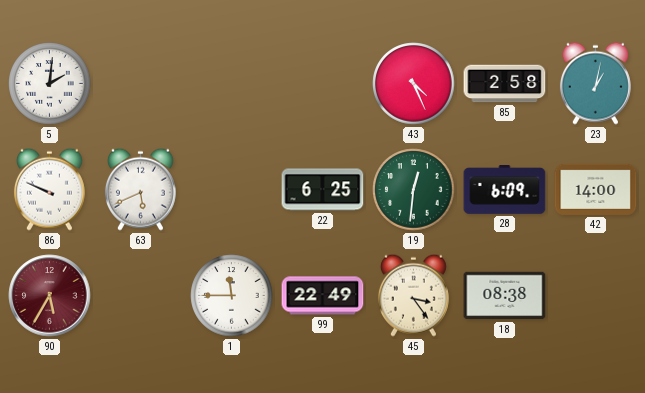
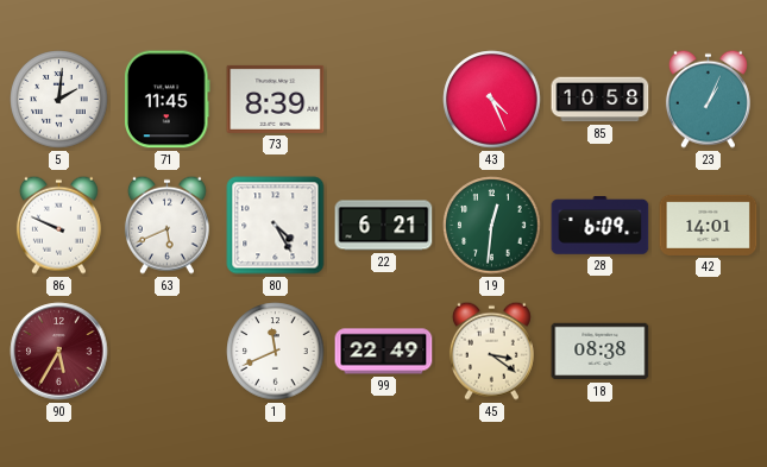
71: none -> 11:45 (168, 100)
73: none -> 8:39 (276, 99)
85: 2:58 -> 10:58 (601, 100)
23: 1:02 -> 1:04 (708, 99)
80: none -> 4:25 (276, 226)
22: 6:25 -> 6:21 (384, 226)
42: 14:00 -> 14:01 (709, 225)
1: 11:45 -> 11:41 (276, 352)
45: 3:24 -> 3:21 (491, 351)
